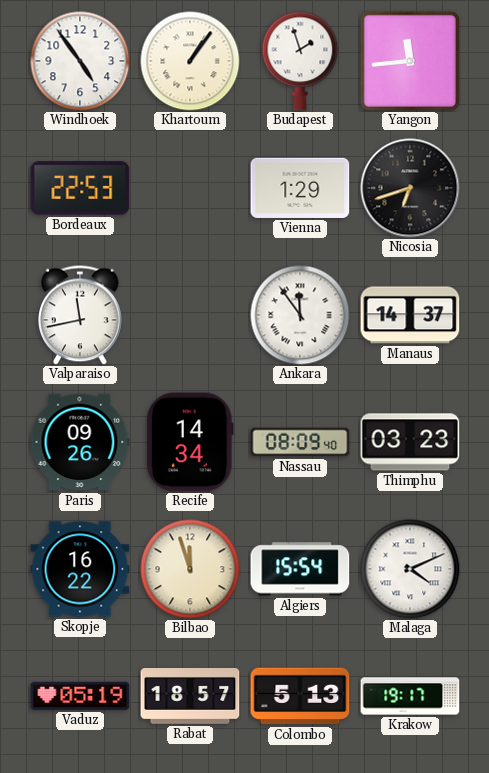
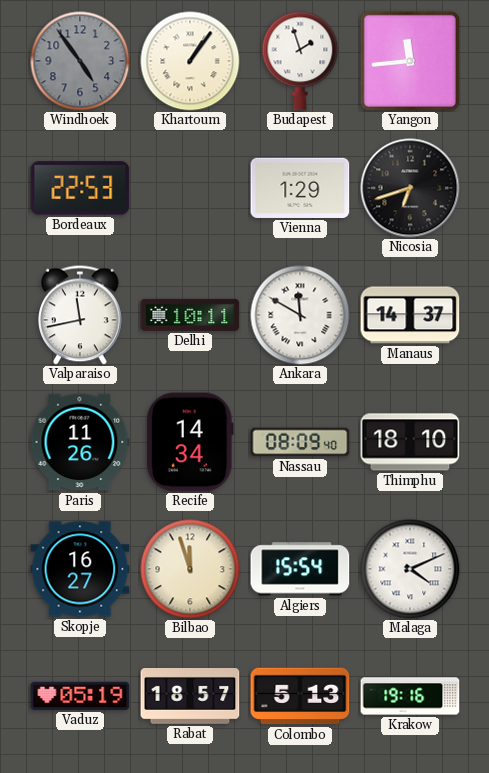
Windhoek dial: white -> grey (80, 61)
Delhi: none -> 10:11 (190, 315)
Ankara: 11:54 -> 11:50 (300, 315)
Paris: 09:26 -> 11:26 (80, 442)
Thimphu: 03:23 -> 18:10 (410, 442)
Skopje: 16:22 -> 16:27 (80, 569)
Krakow: 19:17 -> 19:16 (410, 696)
